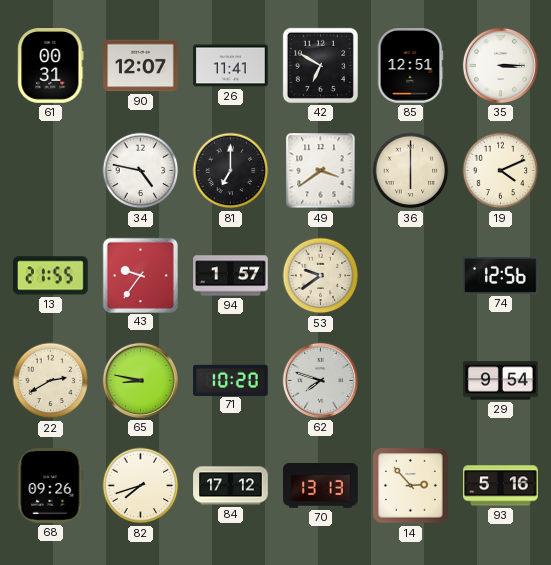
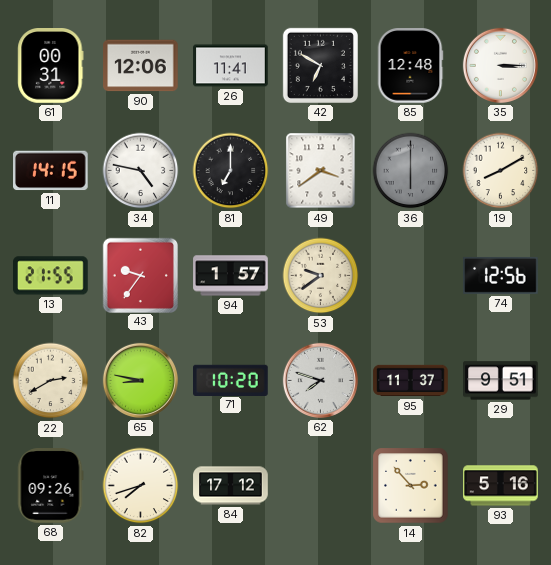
90: 12:07 -> 12:06 (141, 66)
85: 12:51 -> 12:48 (410, 66)
11: none -> 14:15 (51, 171)
36 dial: cream -> grey (411, 171)
19: 4:11 -> 8:10 (501, 171)
95: none -> 11:37 (411, 381)
29: 9:54 -> 9:51 (501, 381)
70: 13:13 -> none (321, 486)
